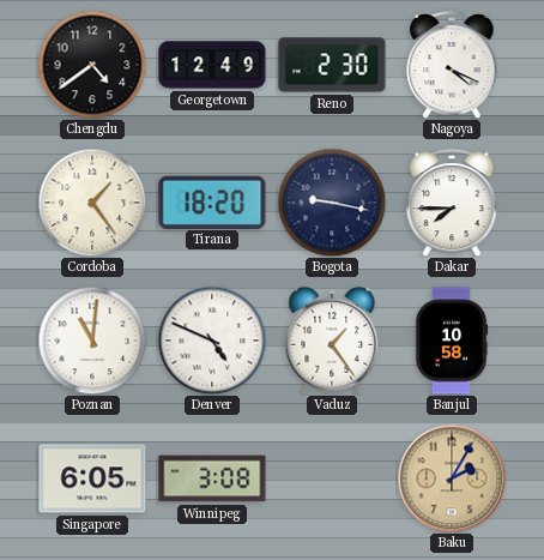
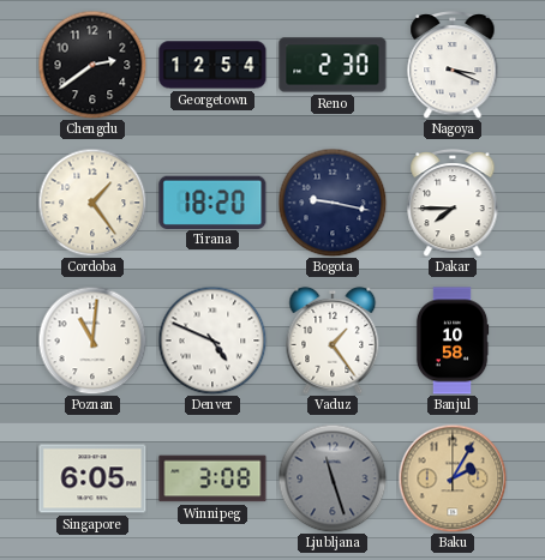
Chengdu: 4:39 -> 2:39 (92, 65)
Georgetown: 12:49 -> 12:54 (212, 65)
Nagoya: 4:19 -> 3:19 (453, 65)
Ljubljana: none -> 11:27 (333, 478)
